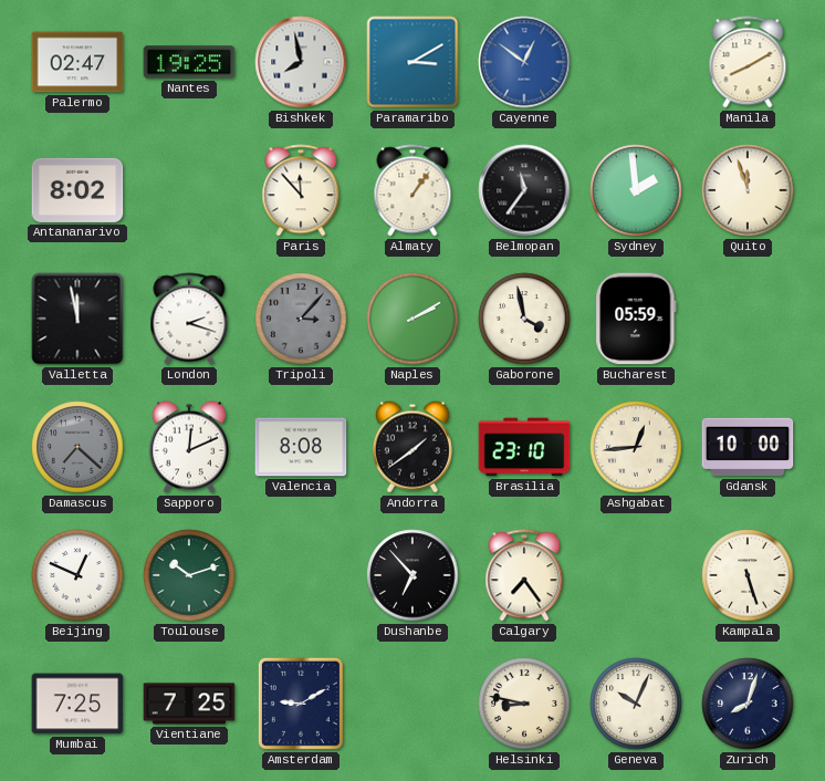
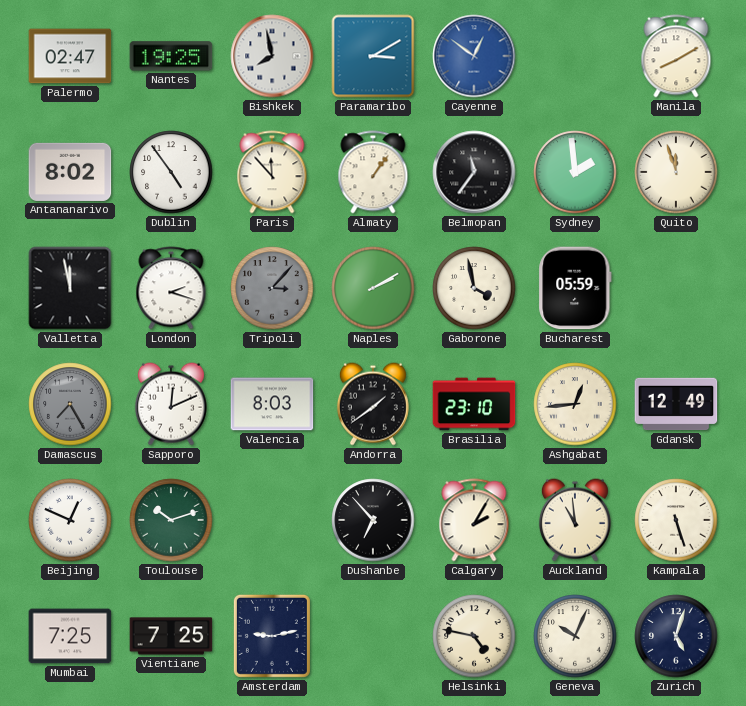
Dublin: none -> 4:54 (171, 172)
Damascus: 7:22 -> 7:25 (70, 404)
Valencia: 8:08 -> 8:03 (272, 404)
Gdansk: 10:00 -> 12:49 (676, 404)
Calgary: 7:24 -> 2:05 (474, 520)
Auckland: none -> 10:59 (575, 520)
Amsterdam: 9:10 -> 9:13 (272, 636)
Helsinki: 8:47 -> 4:47 (474, 636)
Zurich: 8:03 -> 5:03 (676, 636)
